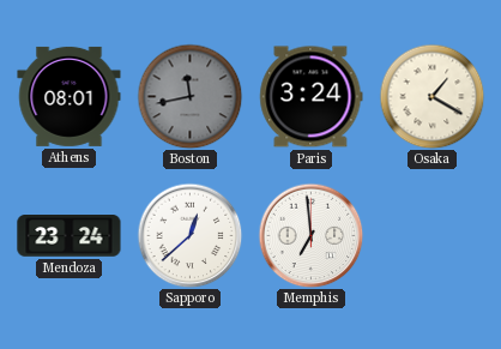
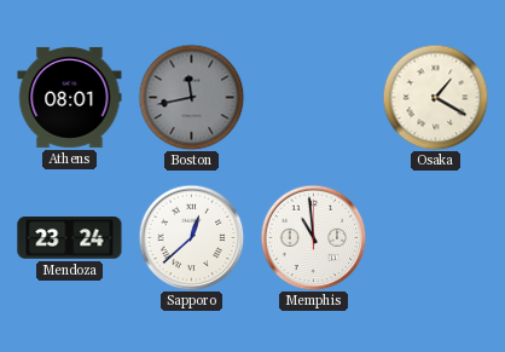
Paris: 3:24 -> none (312, 97)
Memphis: 6:59 -> 10:59 (313, 237)
